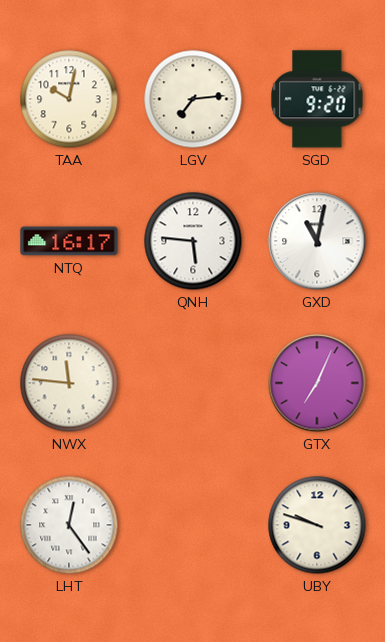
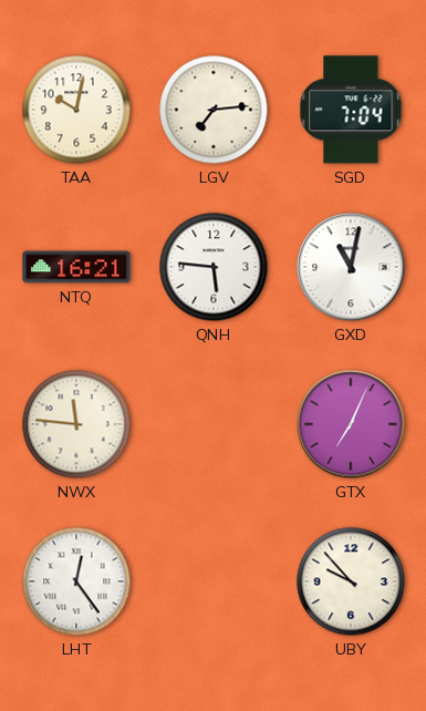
SGD: 9:20 -> 7:04 (351, 110)
NTQ: 16:17 -> 16:21 (76, 267)
UBY: 9:48 -> 9:53 (351, 581)
